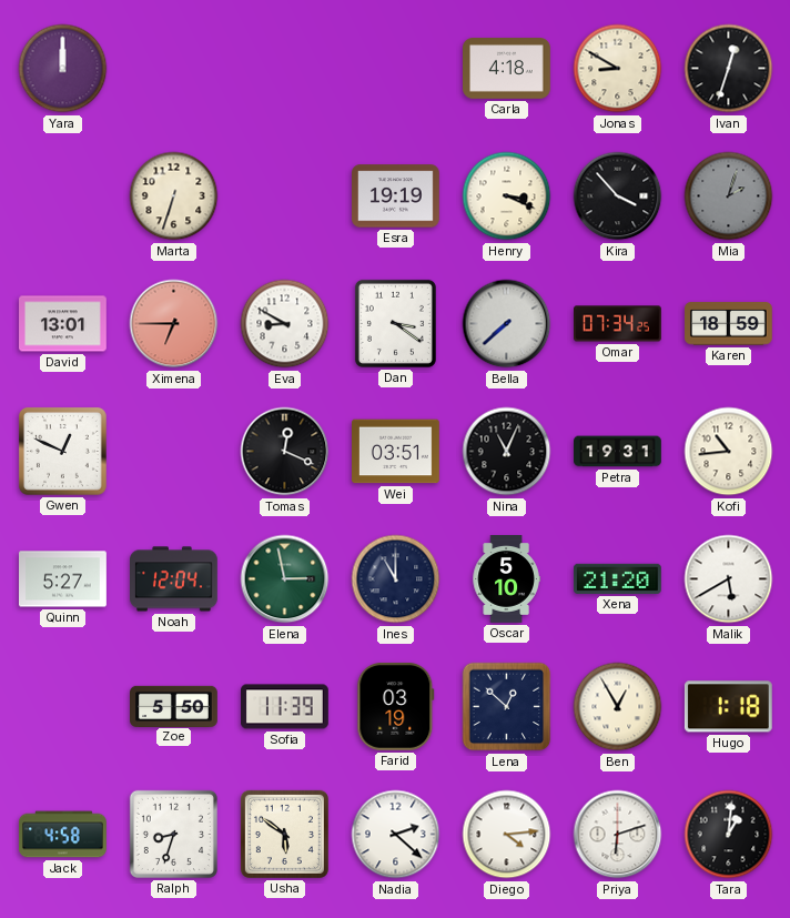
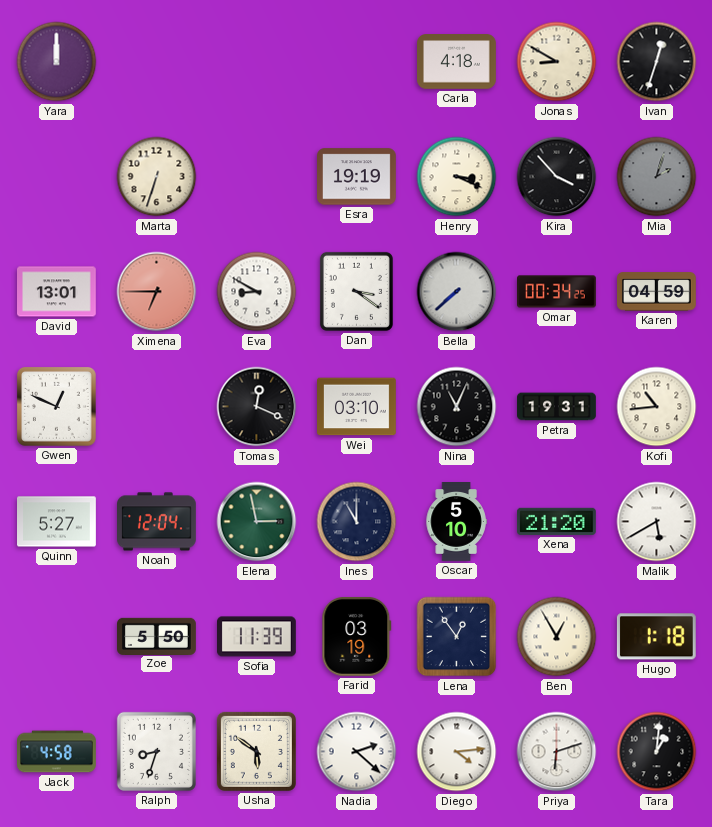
Omar: 07:34 -> 00:34 (557, 292)
Karen: 18:59 -> 04:59 (657, 292)
Wei: 03:51 -> 03:10 (357, 407)
Lena: 12:52 -> 12:54 (457, 637)
